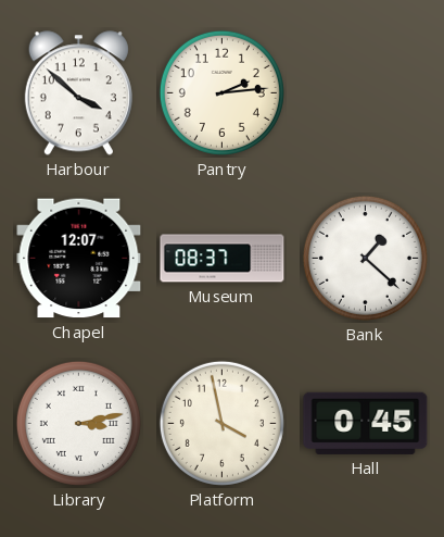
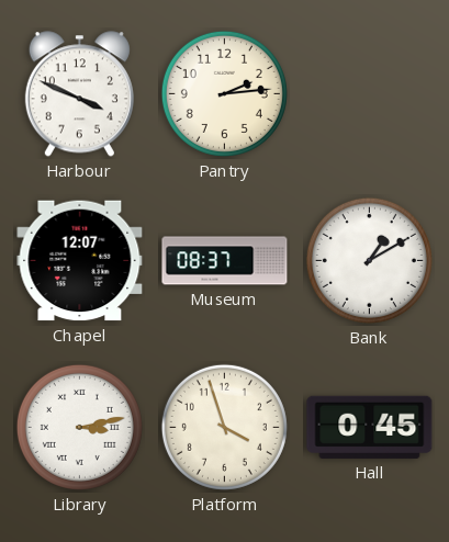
Harbour: 3:52 -> 3:49 (79, 94)
Bank: 1:22 -> 1:10 (369, 260)
Platform: 3:58 -> 3:57 (224, 427)
